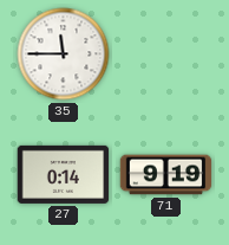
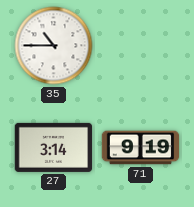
35: 11:45 -> 10:45 (54, 46)
27: 0:14 -> 3:14 (54, 147)
